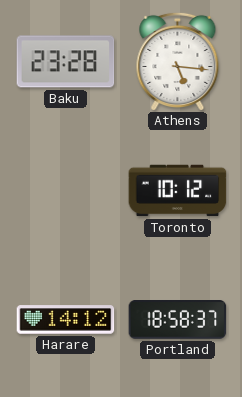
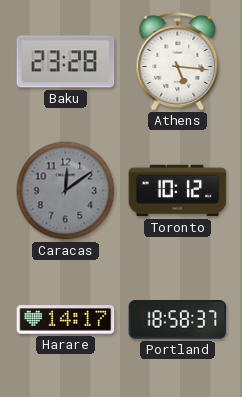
Caracas: none -> 12:09 (66, 191)
Harare: 14:12 -> 14:17 (66, 320)
